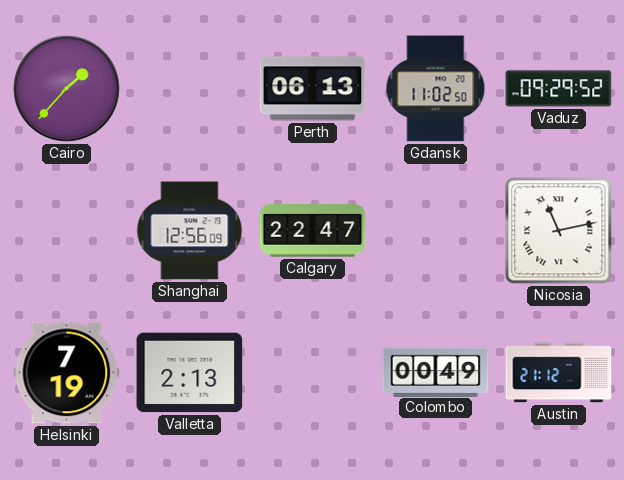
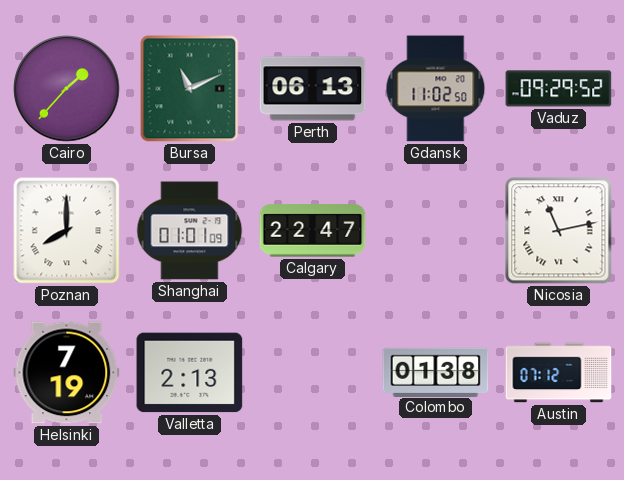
Bursa: none -> 11:11 (190, 89)
Poznan: none -> 8:00 (67, 231)
Shanghai: 12:56 -> 01:01 (190, 231)
Colombo: 00:49 -> 01:38 (436, 372)
Austin: 21:12 -> 07:12 (559, 373)
